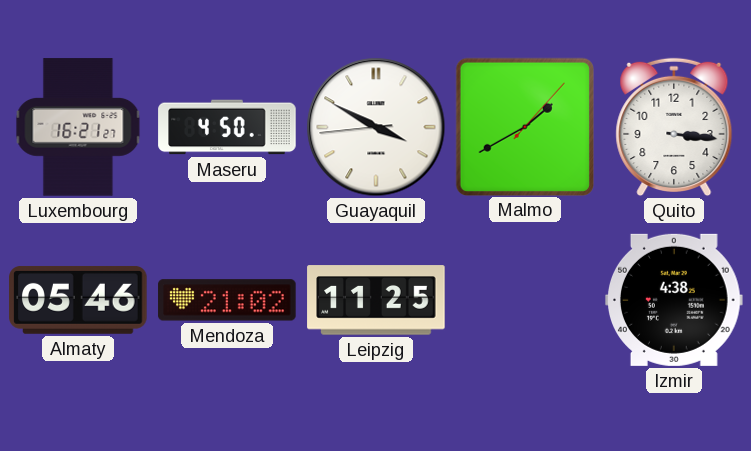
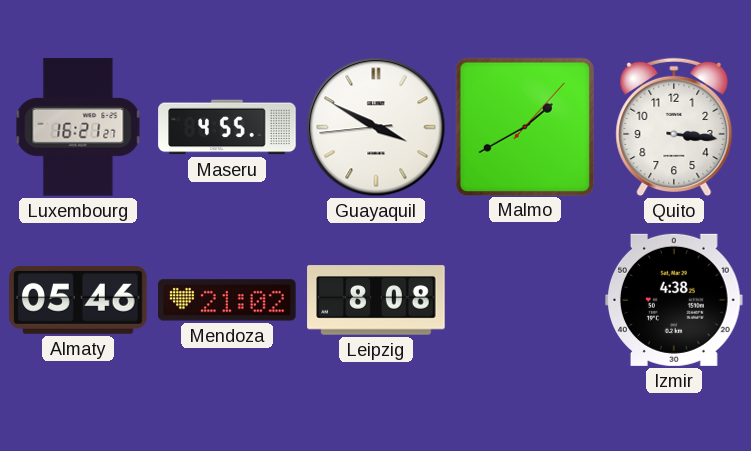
Maseru: 4:50 -> 4:55 (227, 127)
Leipzig: 11:25 -> 8:08 (376, 300)
